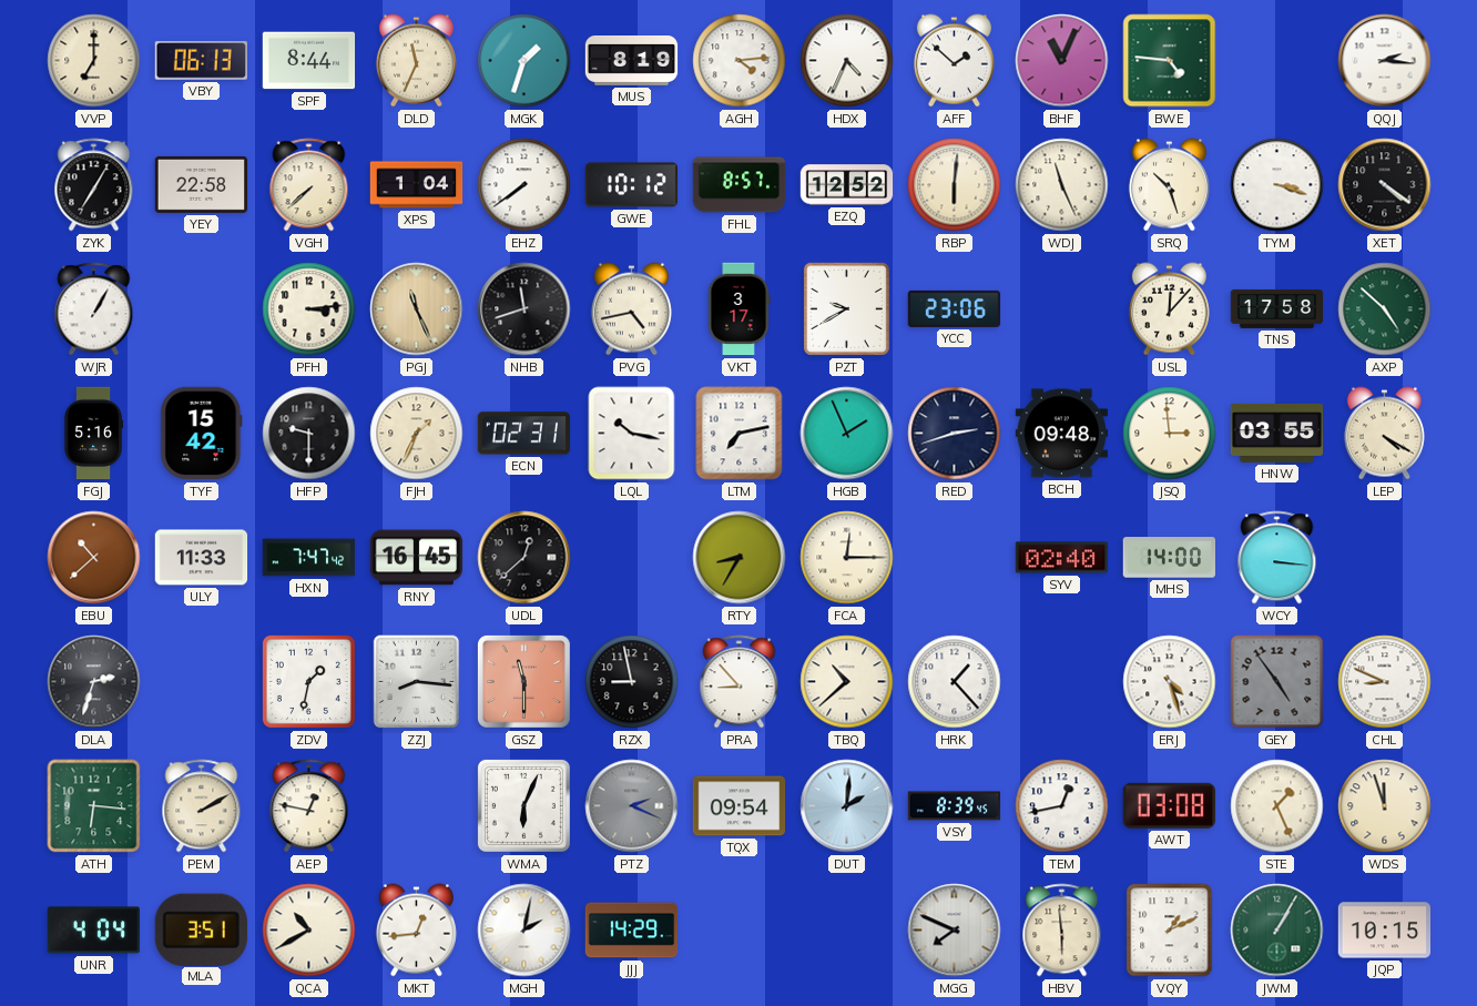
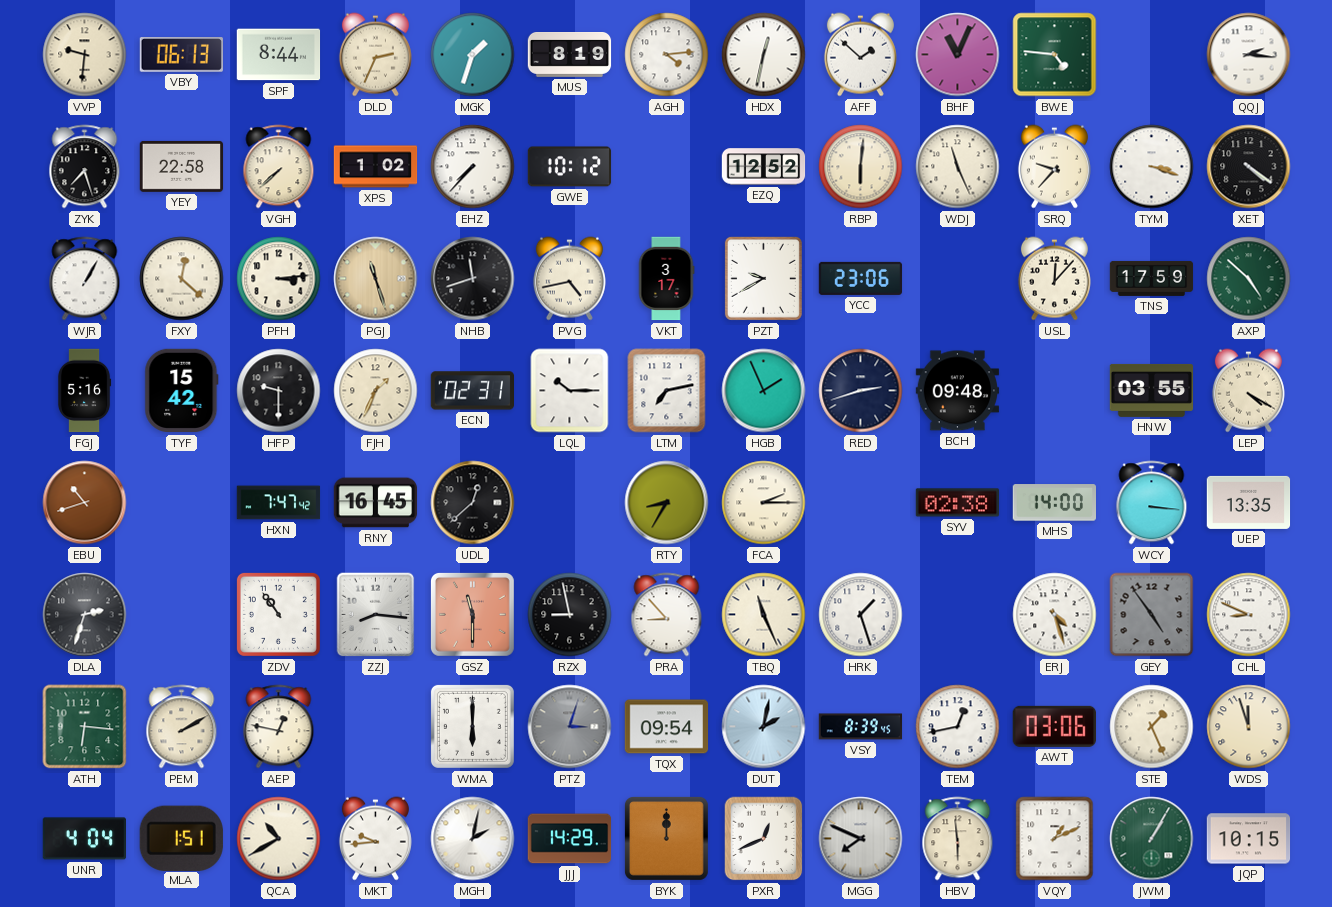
VVP: 7:00 -> 9:31 (85, 55)
DLD: 11:34 -> 2:34 (375, 55)
HDX: 4:34 -> 12:32 (764, 55)
ZYK: 7:05 -> 7:27 (85, 167)
XPS: 1:04 -> 1:02 (376, 167)
EHZ: 7:39 -> 7:37 (473, 167)
FHL: 8:57 -> none (740, 185)
SRQ: 10:27 -> 9:37 (1054, 167)
FXY: none -> 12:22 (182, 279)
PGJ: 11:26 -> 11:27 (376, 279)
TNS: 17:58 -> 17:59 (1152, 278)
LQL: 10:17 -> 10:15 (570, 391)
JSQ: 2:59 -> none (1170, 434)
EBU: 10:38 -> 10:42 (85, 503)
ULY: 11:33 -> none (202, 558)
FCA: 12:15 -> 2:15 (764, 503)
SYV: 02:40 -> 02:38 (958, 503)
UEP: none -> 13:35 (1249, 502)
ZDV: 1:32 -> 10:54 (278, 614)
TBQ: 10:38 -> 11:26 (764, 615)
HRK: 1:23 -> 1:27 (861, 615)
WMA: 6:04 -> 6:00 (472, 726)
PTZ: 2:19 -> 3:03 (570, 727)
DUT: 2:01 -> 2:02 (764, 727)
AWT: 03:08 -> 03:06 (1054, 726)
MLA: 3:51 -> 1:51 (181, 838)
MKT: 12:44 -> 9:44 (375, 839)
BYK: none -> 12:00 (667, 839)
PXR: none -> 12:41 (764, 839)
